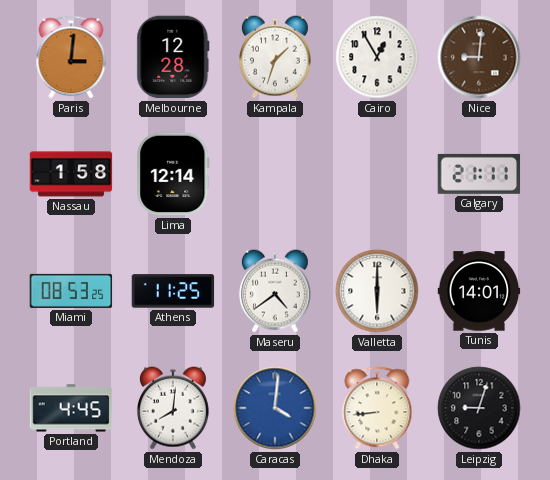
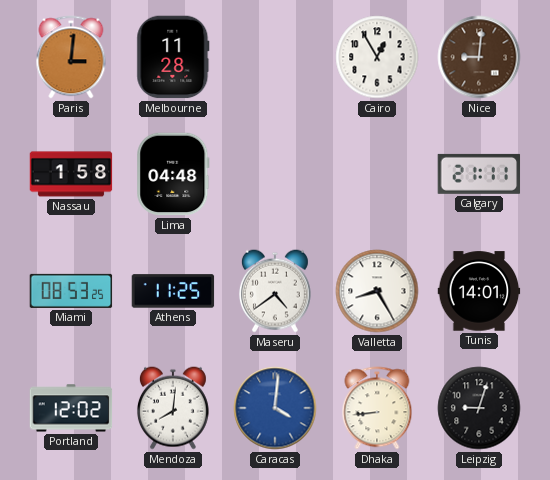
Melbourne: 12:28 -> 11:28 (173, 57)
Kampala: 1:33 -> none (275, 57)
Lima: 12:14 -> 04:48 (173, 174)
Valletta: 6:00 -> 8:25 (377, 291)
Portland: 4:45 -> 12:02 (71, 408)
